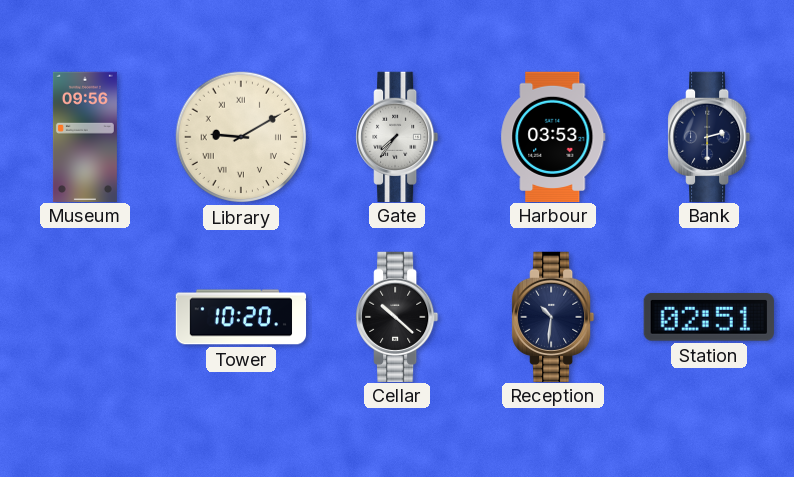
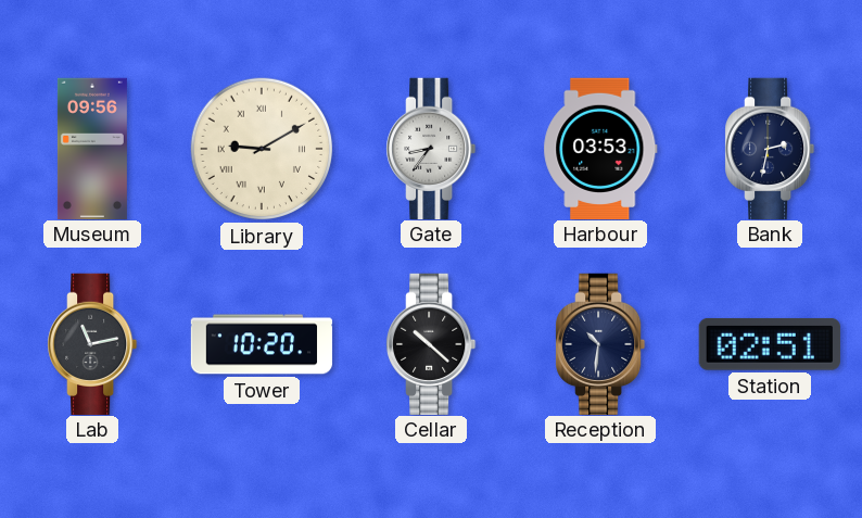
Gate: 7:36 -> 8:36 (431, 148)
Bank: 2:30 -> 2:32 (770, 148)
Lab: none -> 11:13 (92, 343)
